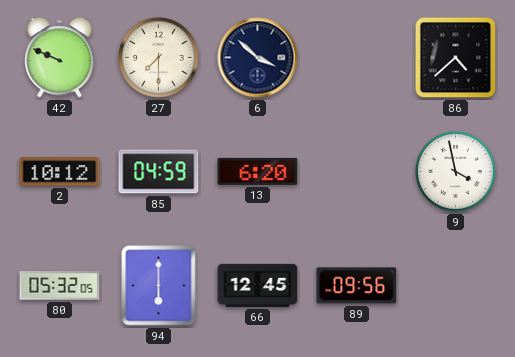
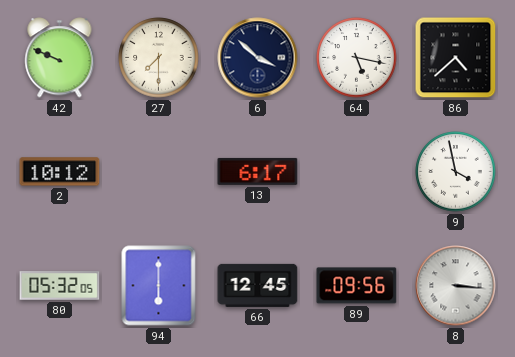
64: none -> 5:17 (357, 58)
85: 04:59 -> none (159, 172)
13: 6:20 -> 6:17 (258, 171)
8: none -> 3:16 (456, 286)
